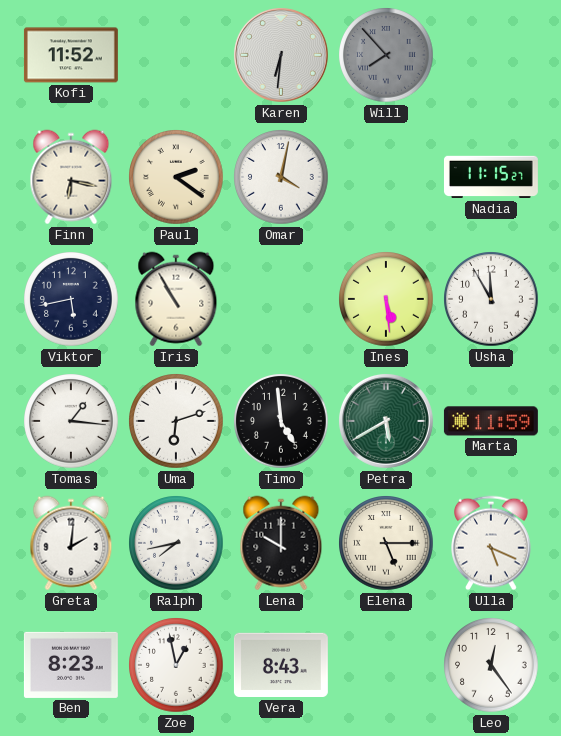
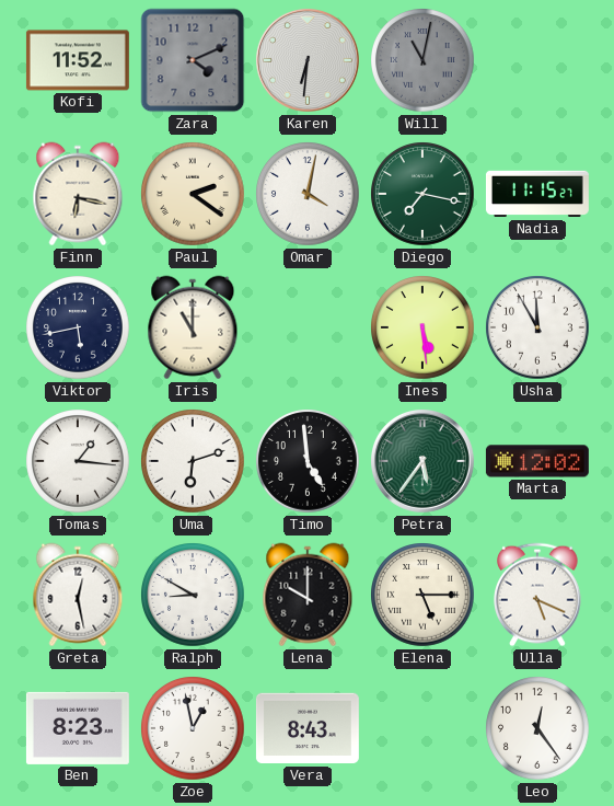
Zara: none -> 4:11 (193, 60)
Will: 7:53 -> 11:02 (422, 60)
Diego: none -> 7:17 (422, 194)
Iris: 10:55 -> 11:00 (193, 327)
Petra: 5:40 -> 5:36 (422, 461)
Marta: 11:59 -> 12:02 (537, 461)
Greta: 2:01 -> 12:28 (78, 595)
Ralph: 7:43 -> 8:50 (193, 595)
